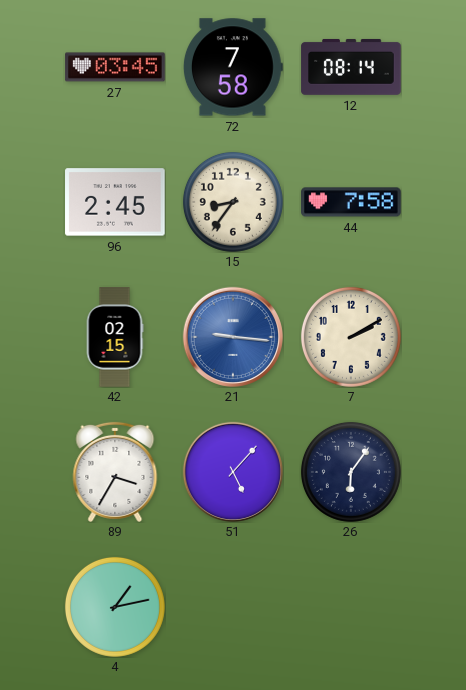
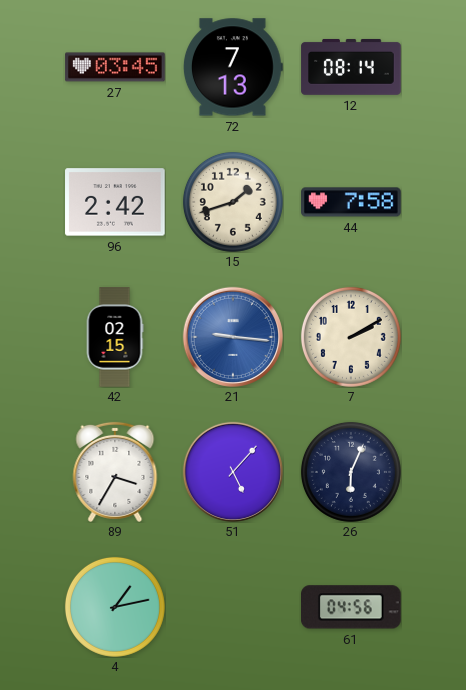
72: 7:58 -> 7:13 (233, 67)
96: 2:45 -> 2:42 (115, 202)
15: 8:36 -> 1:42 (233, 202)
26: 6:06 -> 6:04 (351, 472)
61: none -> 04:56 (352, 607)
